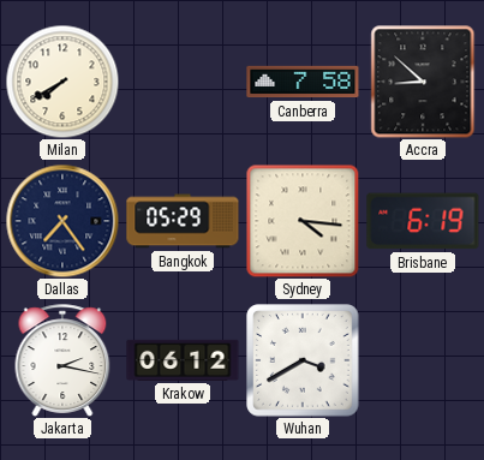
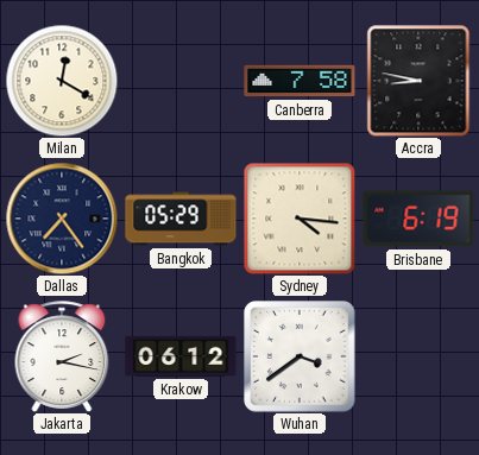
Milan: 7:40 -> 12:20 (62, 81)
Accra: 8:52 -> 8:47 (418, 81)
Wuhan: 3:40 -> 3:39 (300, 356)
